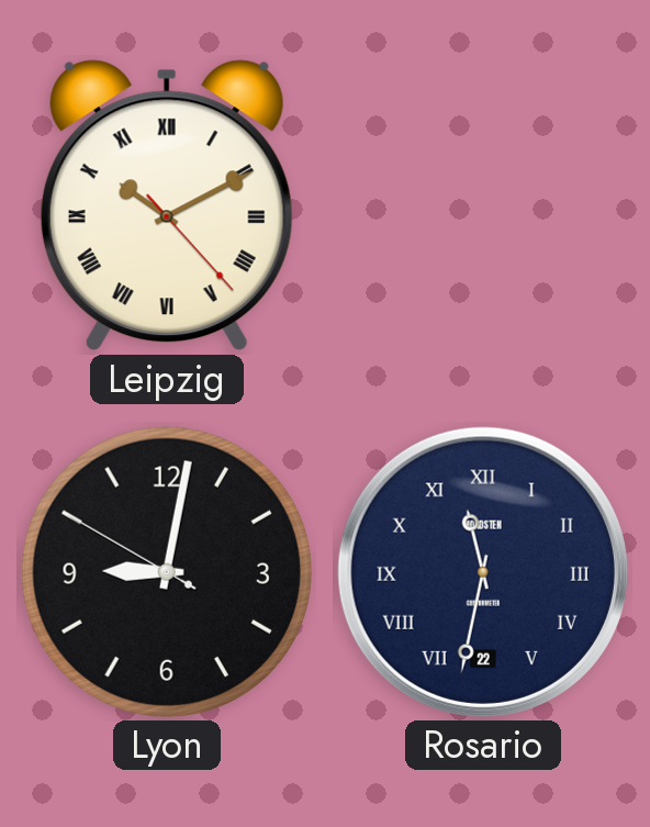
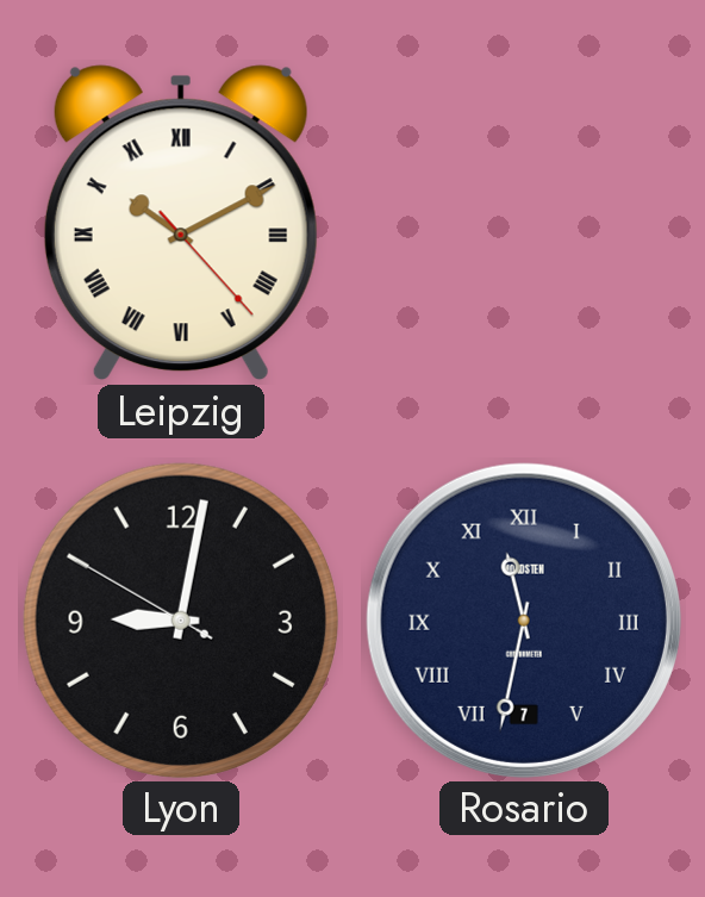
Rosario date: 22 -> 7 (524, 621)
